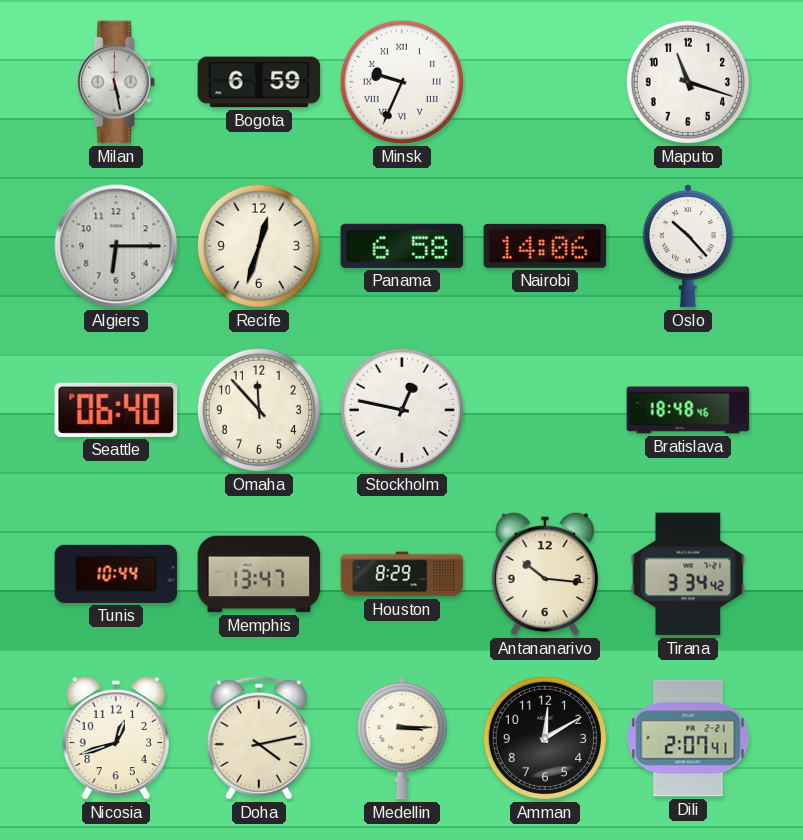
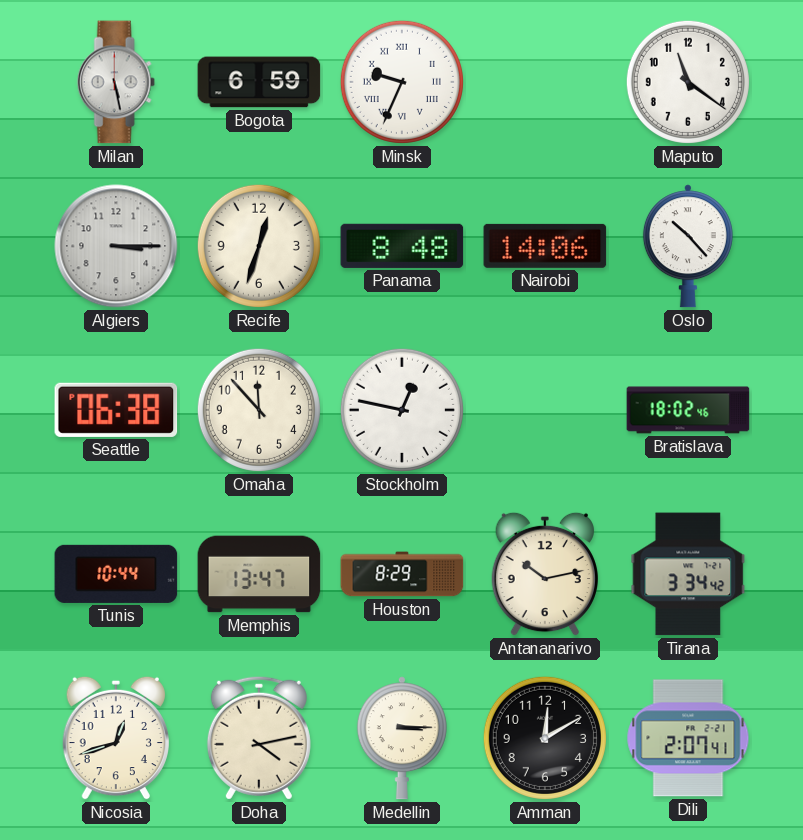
Maputo: 11:18 -> 11:21 (688, 82)
Algiers: 6:15 -> 3:15 (116, 246)
Panama: 6:58 -> 8:48 (402, 246)
Seattle: 06:40 -> 06:38 (116, 410)
Bratislava: 18:48 -> 18:02 (688, 410)
Antananarivo: 10:16 -> 10:13 (544, 574)
